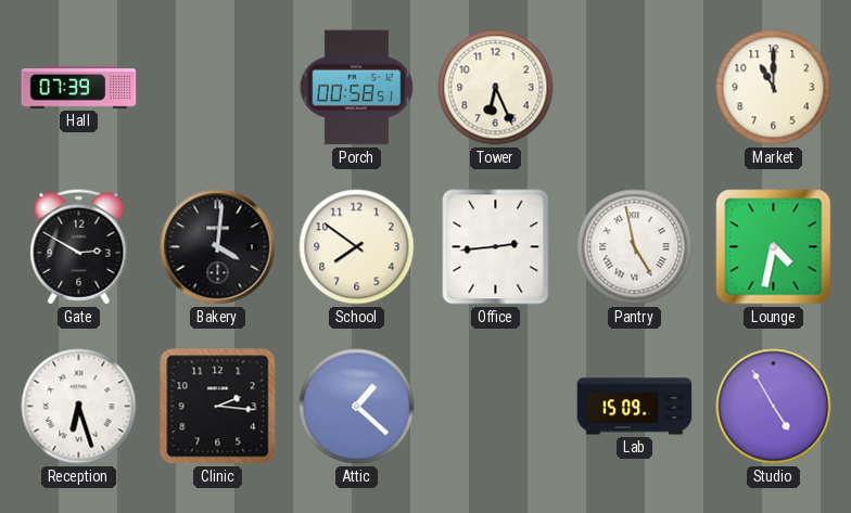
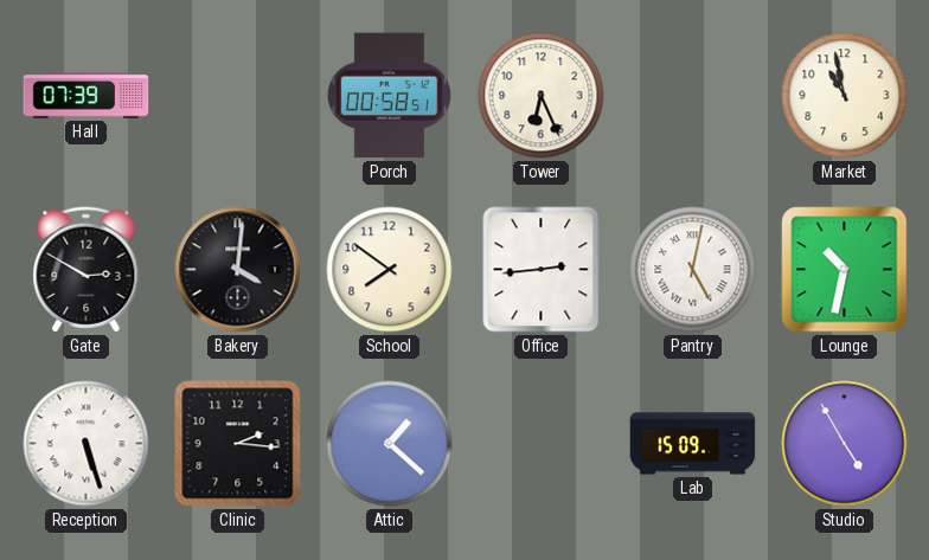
Market: 11:00 -> 10:58 (845, 96)
Pantry: 4:58 -> 5:02 (693, 270)
Lounge: 4:32 -> 10:32 (845, 270)
Reception: 6:27 -> 5:27 (87, 444)
